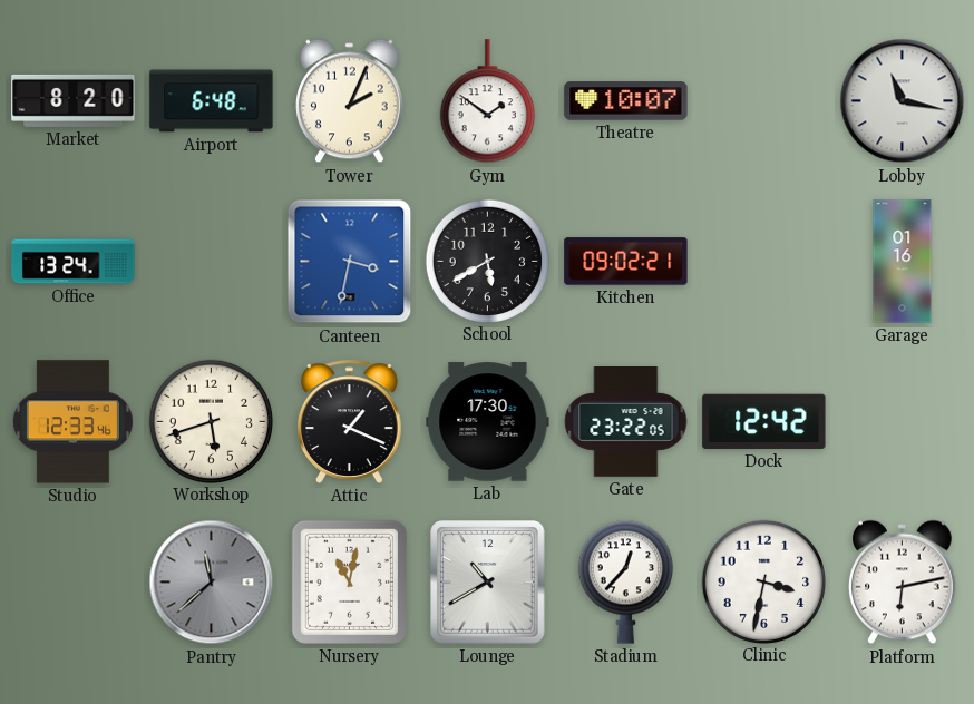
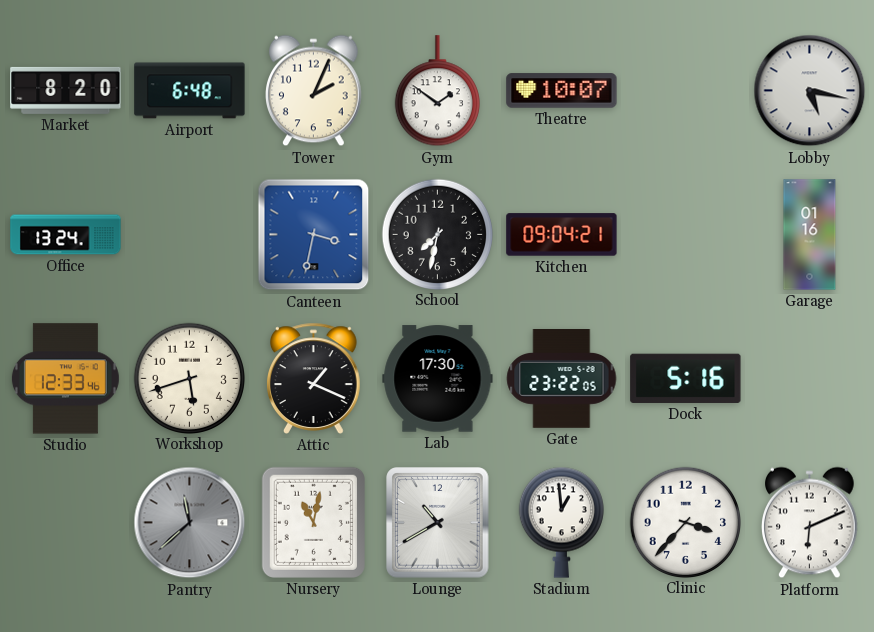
Lobby: 11:17 -> 5:17 (810, 91)
School: 5:40 -> 7:32 (437, 234)
Kitchen: 09:02 -> 09:04 (562, 235)
Dock: 12:42 -> 5:16 (686, 378)
Stadium: 12:37 -> 12:59 (561, 522)
Clinic: 3:32 -> 3:37 (685, 522)
Platform: 6:13 -> 6:11 (810, 523)
